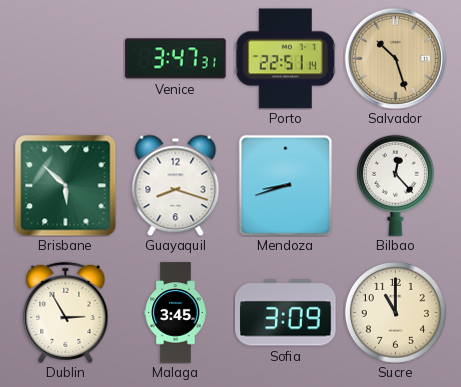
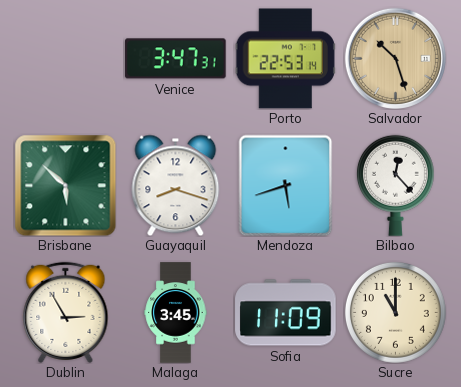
Porto: 22:51 -> 22:53 (285, 59)
Mendoza: 8:42 -> 5:42 (286, 185)
Sofia: 3:09 -> 11:09 (286, 313)
